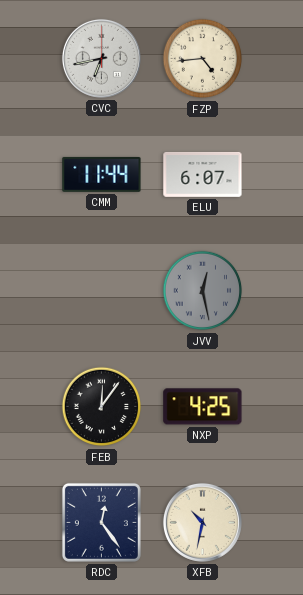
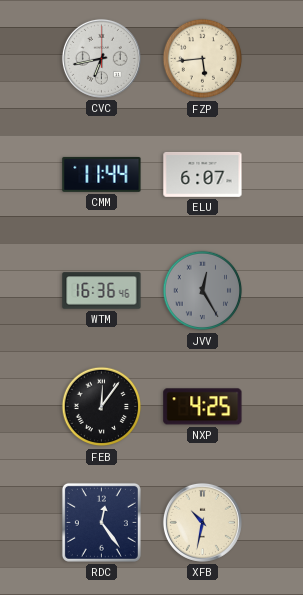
FZP: 4:44 -> 5:44 (203, 59)
WTM: none -> 16:36 (102, 291)
JVV: 12:28 -> 12:25 (203, 291)
